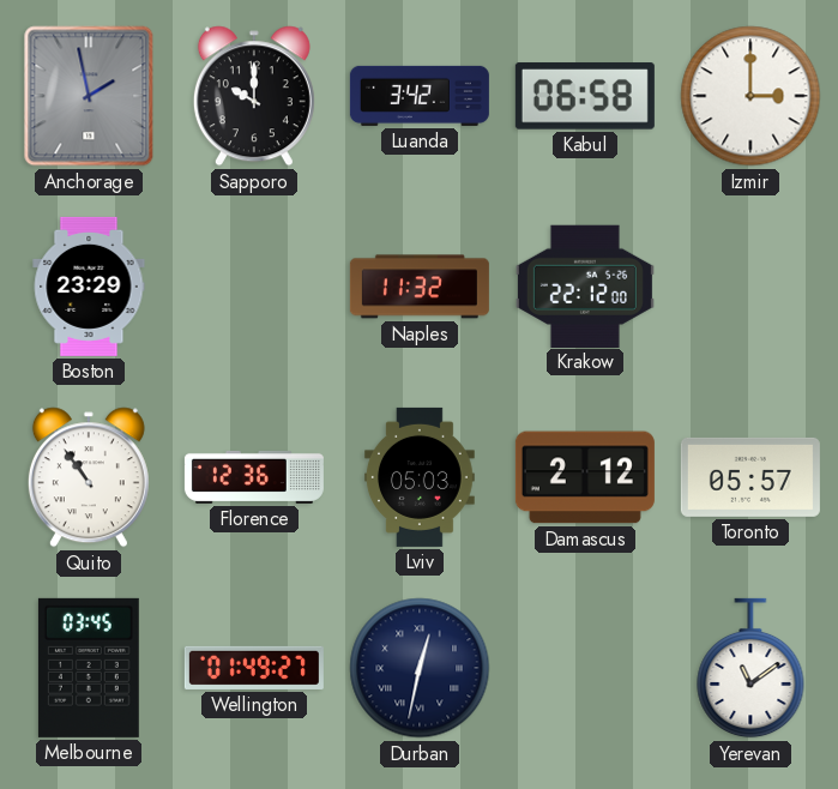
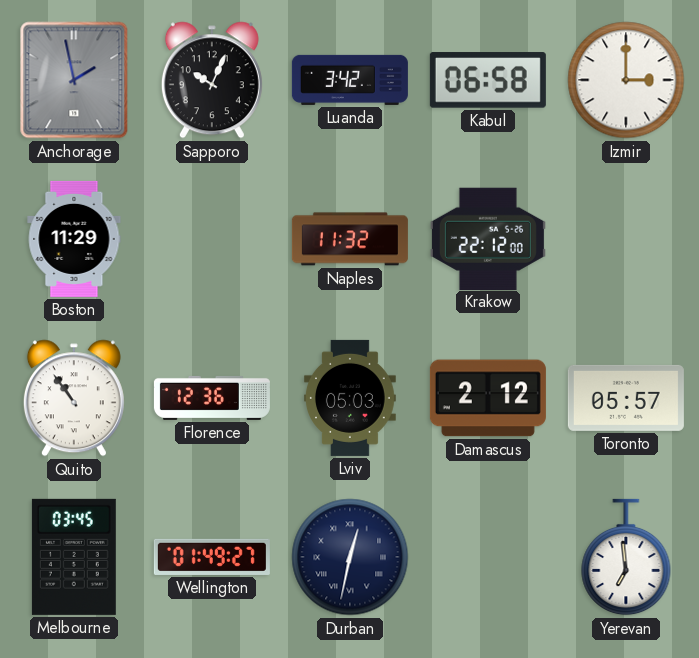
Sapporo: 10:00 -> 10:04 (212, 80)
Boston: 23:29 -> 11:29 (74, 239)
Yerevan: 11:09 -> 6:59 (626, 557)
